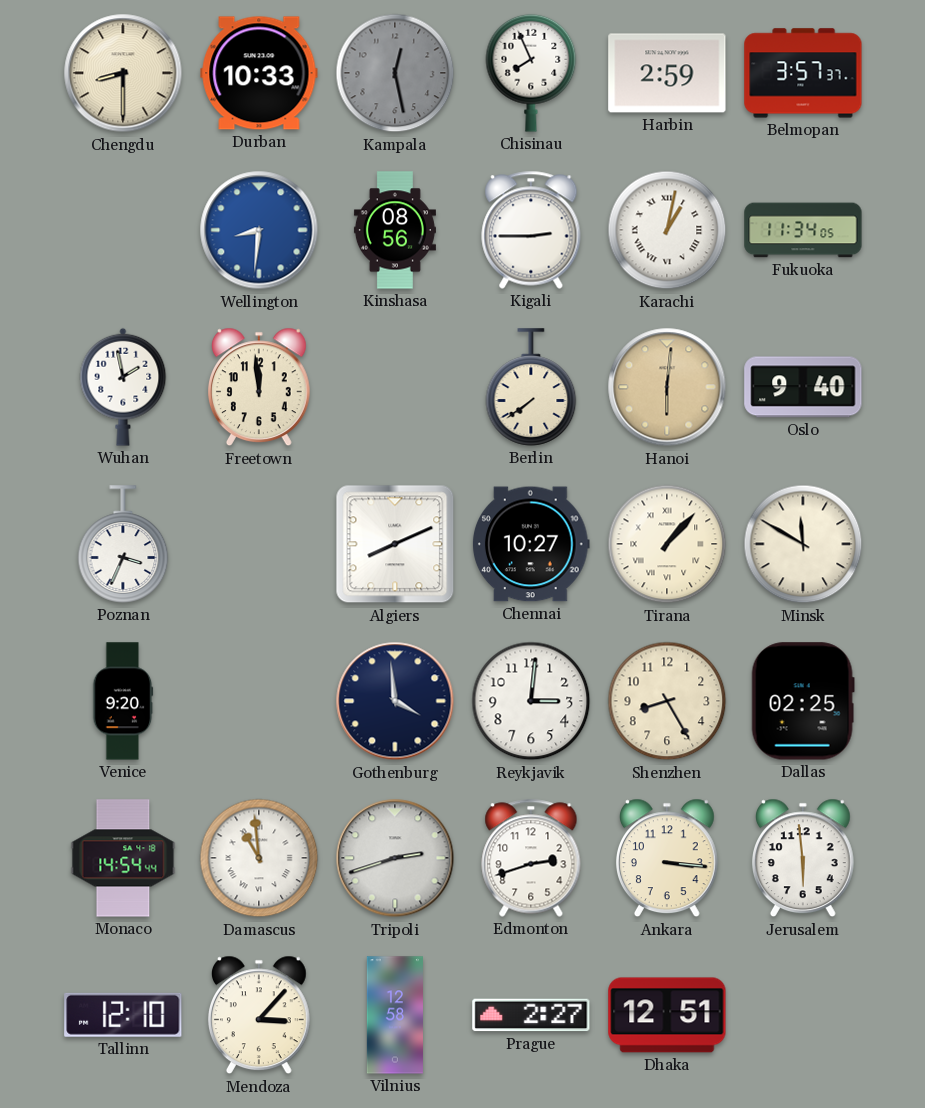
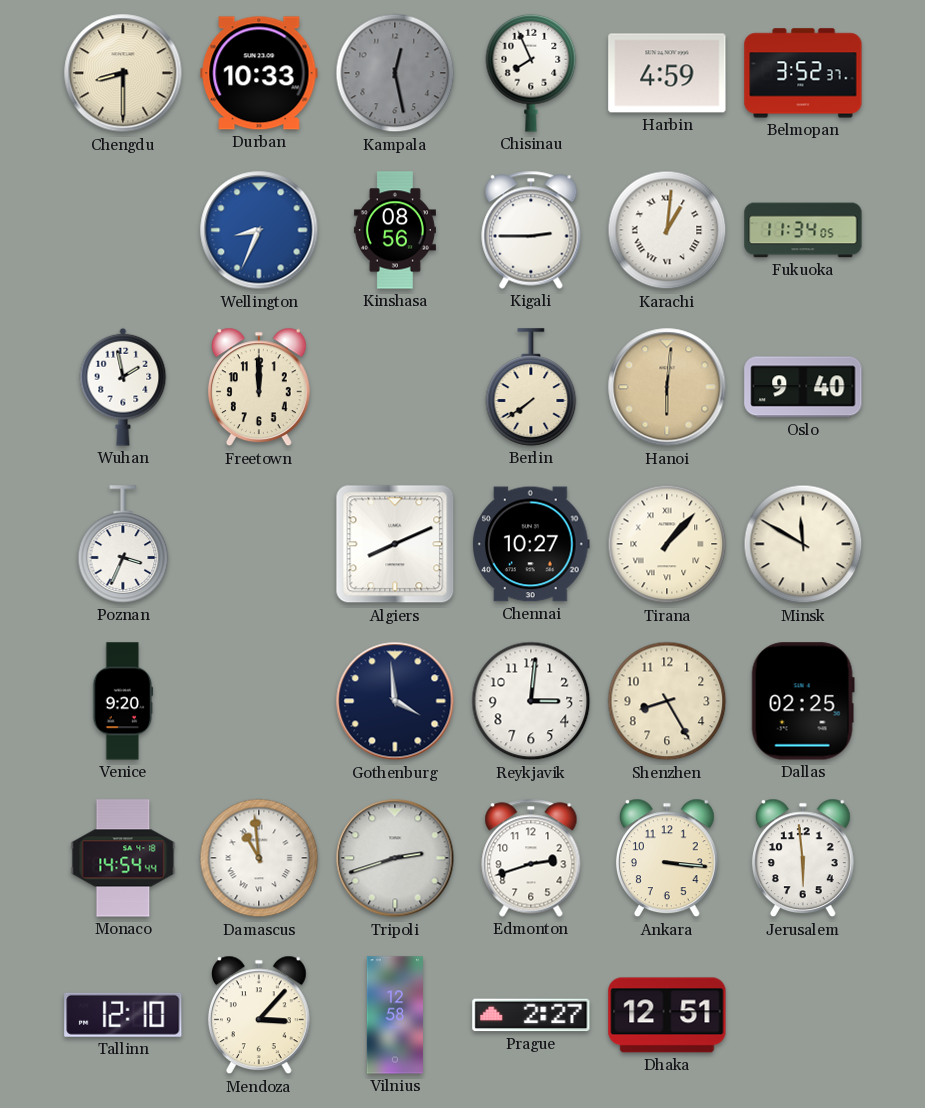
Harbin: 2:59 -> 4:59 (667, 73)
Belmopan: 3:57 -> 3:52 (803, 73)
Wellington: 8:31 -> 8:34 (259, 230)
Karachi: 1:02 -> 1:01 (667, 230)
Freetown: 11:59 -> 12:00 (259, 387)
